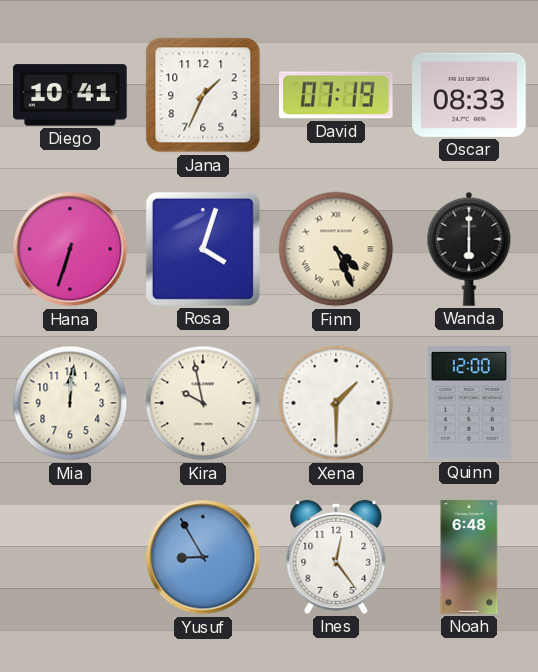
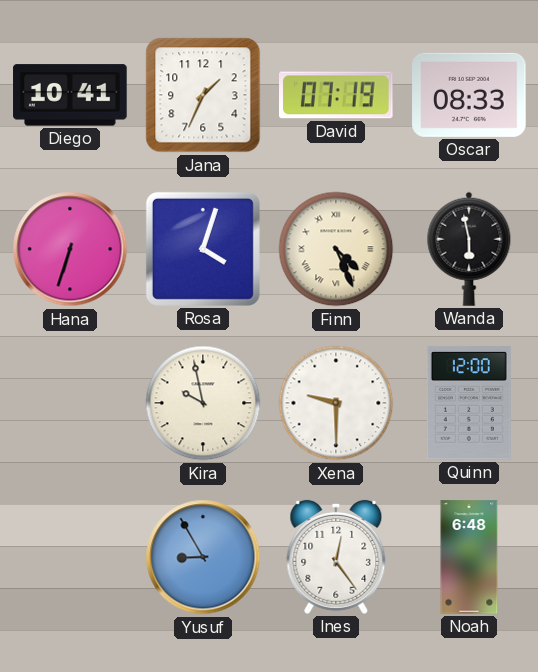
Wanda: 6:00 -> 5:58 (469, 249)
Mia: 12:01 -> none (70, 403)
Xena: 1:30 -> 9:30 (336, 403)
